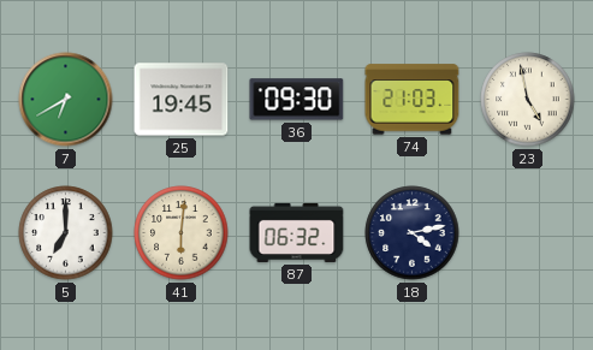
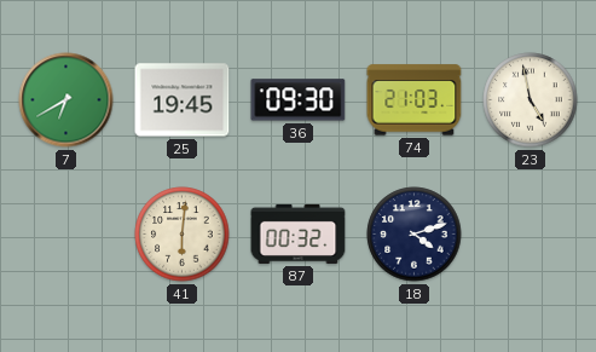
5: 7:00 -> none (66, 233)
87: 06:32 -> 00:32 (299, 233)
18: 4:13 -> 4:12 (415, 235)
